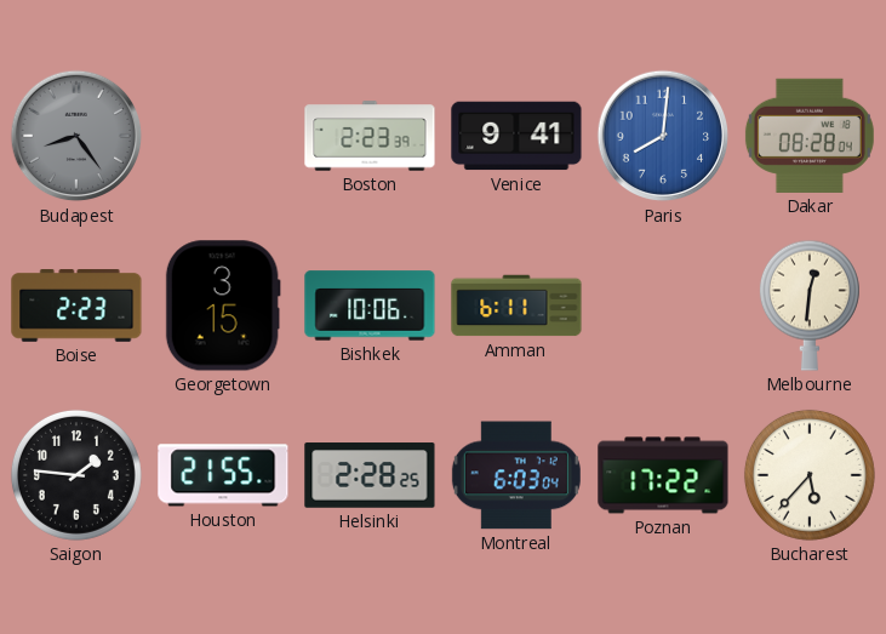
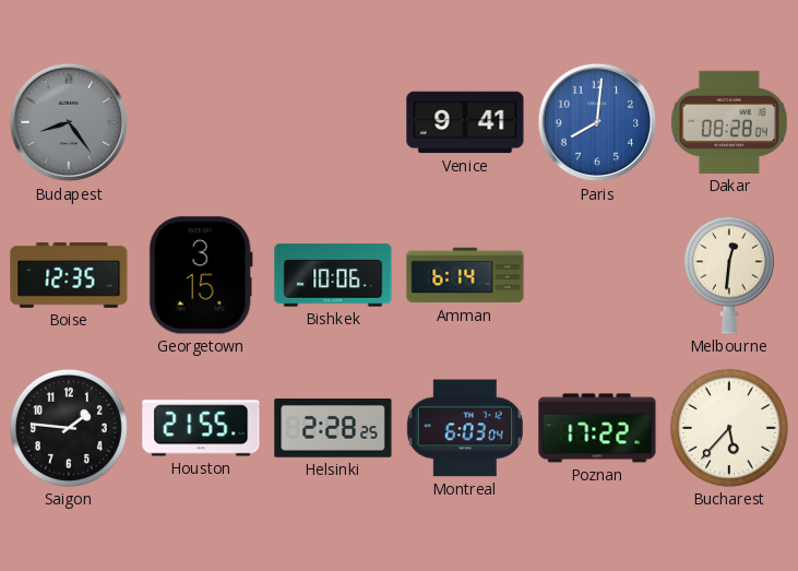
Boston: 2:23 -> none (370, 136)
Boise: 2:23 -> 12:35 (69, 276)
Amman: 6:11 -> 6:14 (465, 275)
